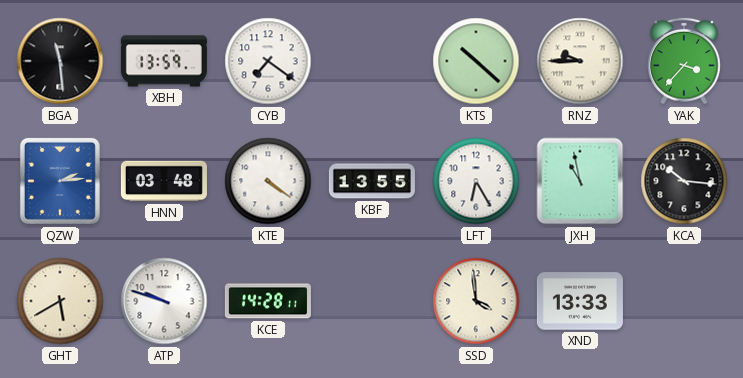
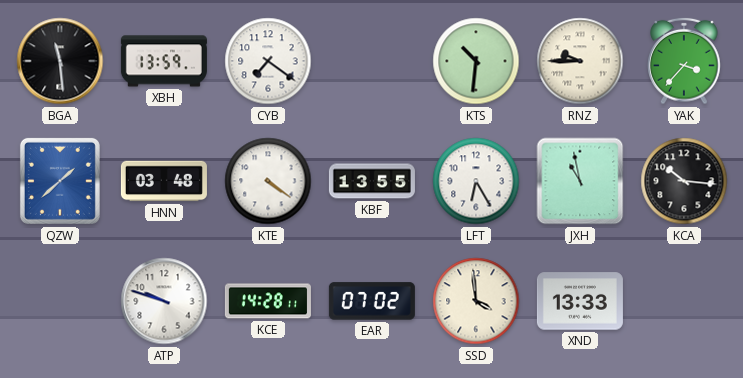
KTS: 10:22 -> 10:31 (476, 61)
QZW: 2:14 -> 1:38 (60, 181)
GHT: 5:40 -> none (60, 301)
EAR: none -> 07:02 (372, 301)
